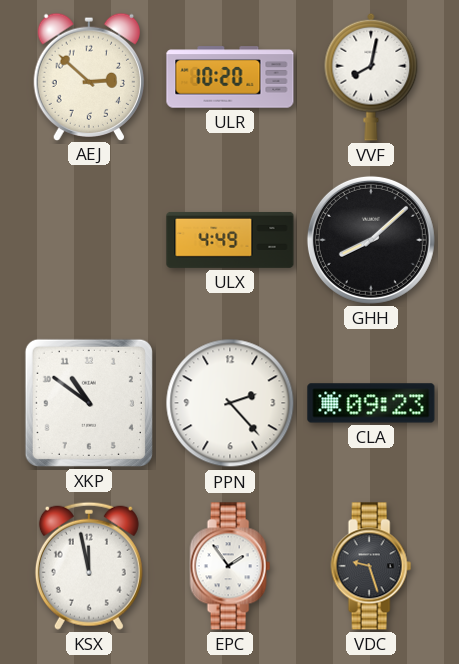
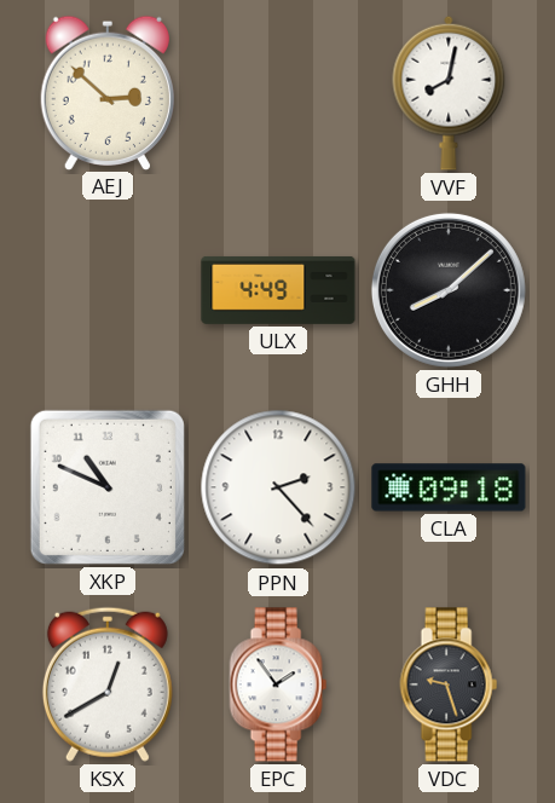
ULR: 10:20 -> none (230, 77)
XKP: 10:51 -> 10:49 (108, 487)
CLA: 09:23 -> 09:18 (449, 487)
KSX: 11:58 -> 12:40 (108, 684)
